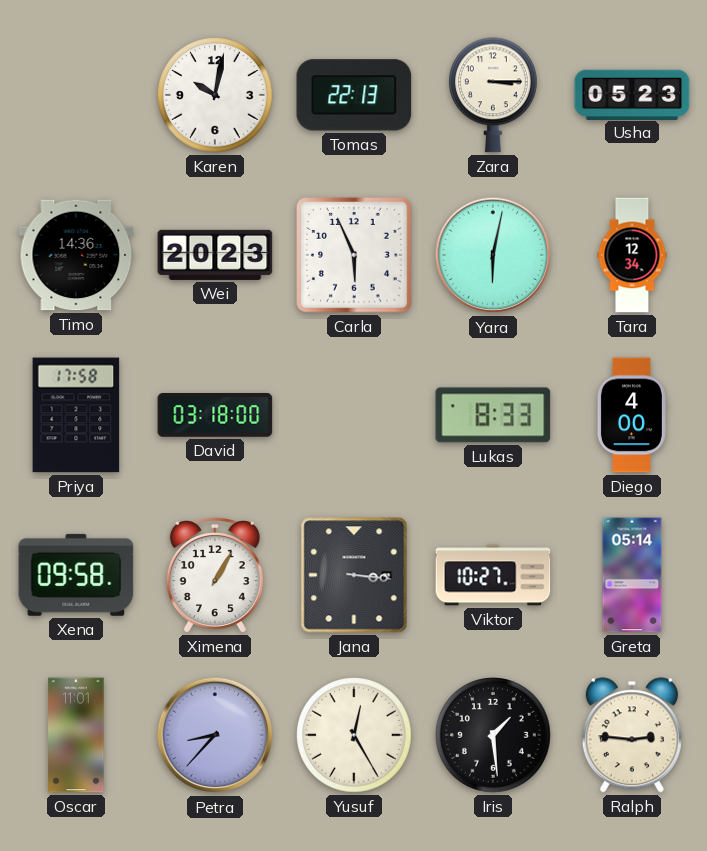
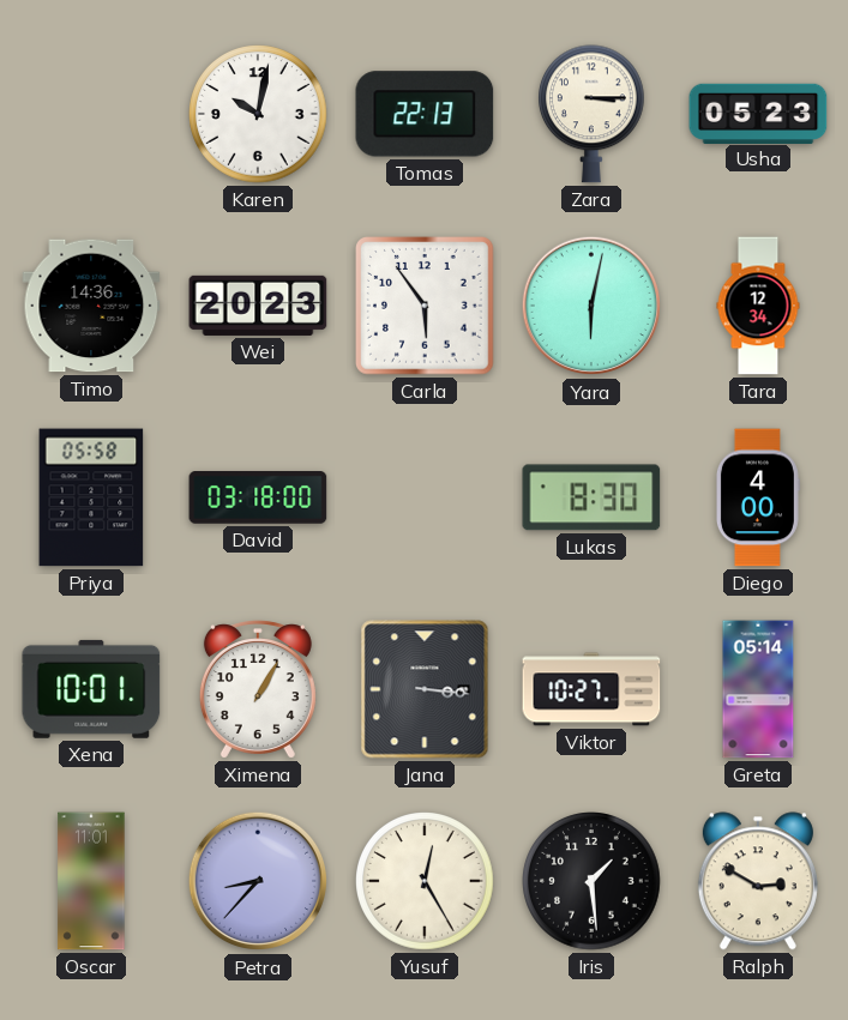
Carla: 5:56 -> 5:54 (426, 307)
Priya: 17:58 -> 05:58 (91, 497)
Lukas: 8:33 -> 8:30 (591, 497)
Xena: 09:58 -> 10:01 (91, 689)
Ralph: 2:46 -> 2:50 (758, 881)
